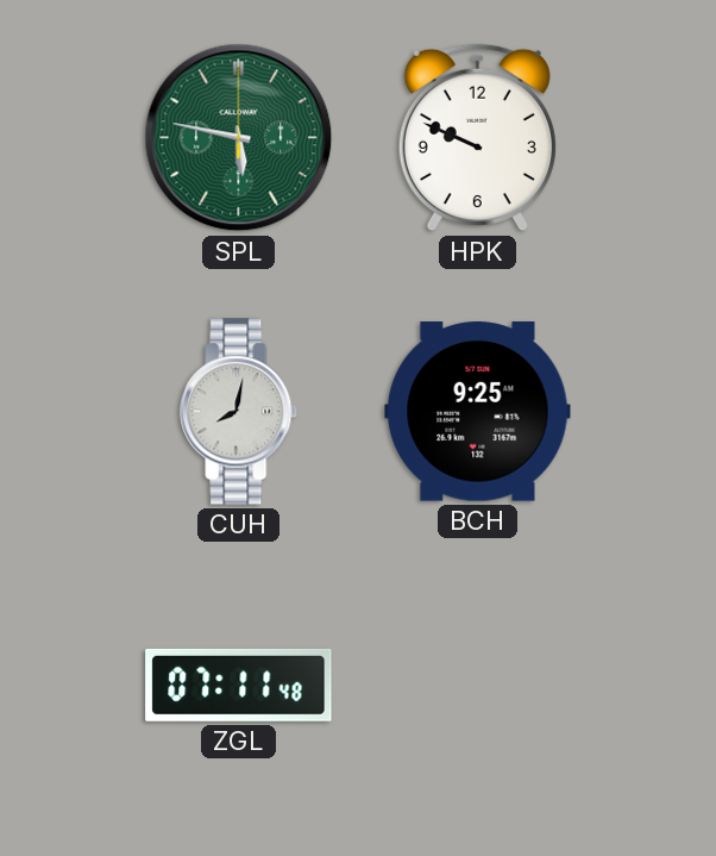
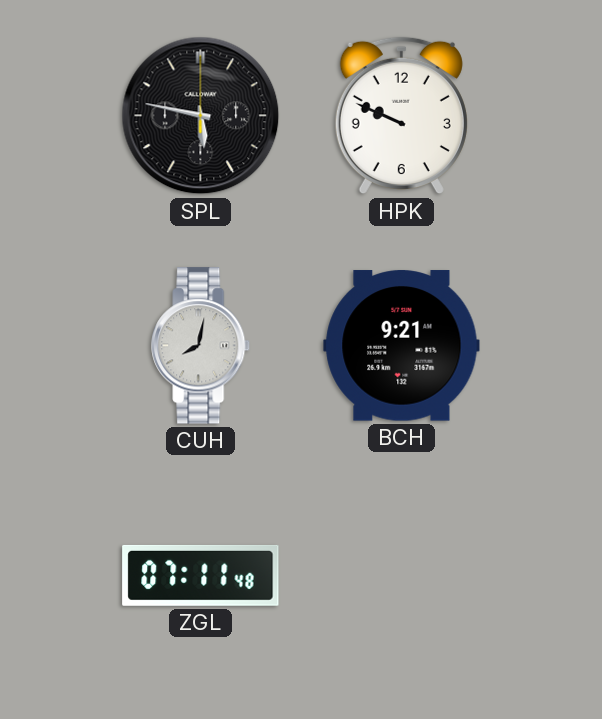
SPL dial: green -> black (201, 116)
BCH: 9:25 -> 9:21 (402, 346)
